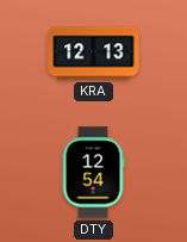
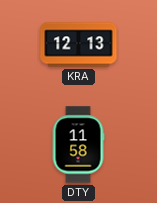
DTY: 12:54 -> 11:58 (78, 145)
